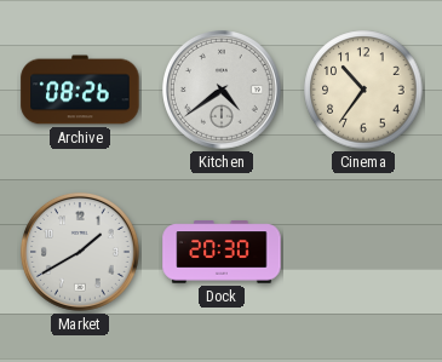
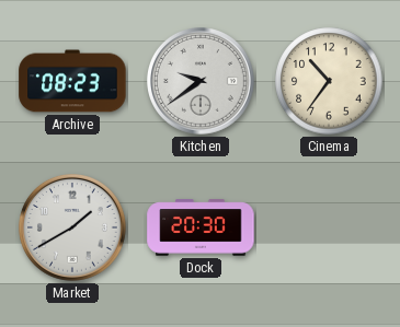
Archive: 08:26 -> 08:23 (72, 81)
Kitchen: 4:39 -> 9:39 (202, 82)
